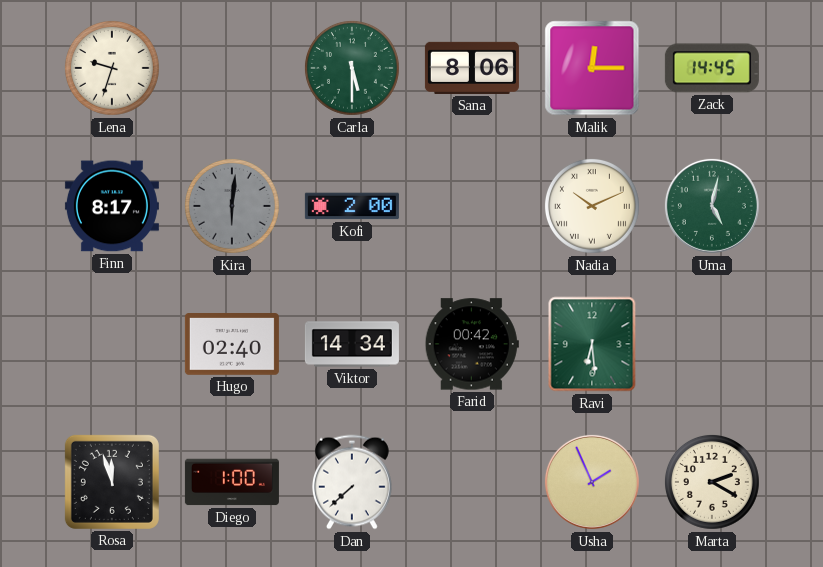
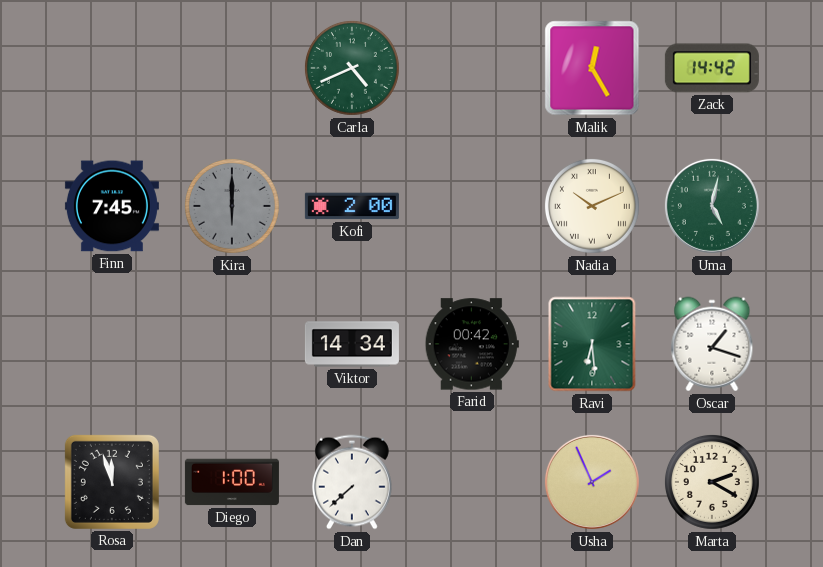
Lena: 9:33 -> none (112, 68)
Carla: 5:30 -> 4:41 (352, 68)
Sana: 8:06 -> none (472, 68)
Malik: 12:15 -> 12:25 (592, 68)
Zack: 14:45 -> 14:42 (712, 68)
Finn: 8:17 -> 7:45 (112, 206)
Kira: 6:01 -> 6:00 (232, 206)
Hugo: 02:40 -> none (232, 345)
Oscar: none -> 1:18 (712, 344)
